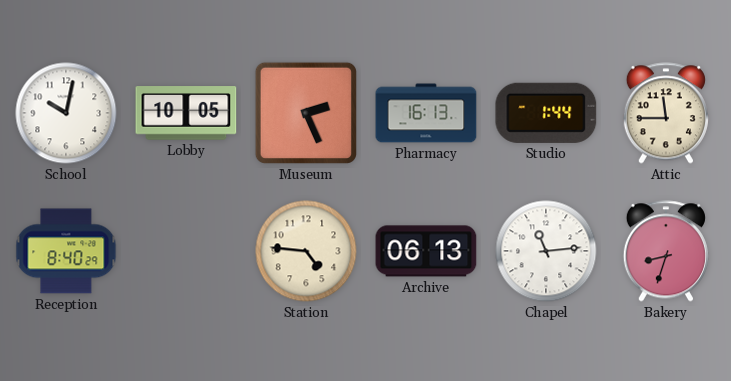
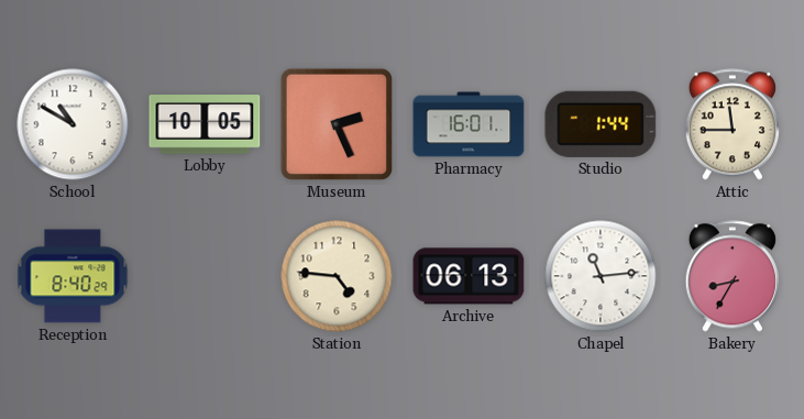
School: 10:02 -> 10:50 (73, 124)
Pharmacy: 16:13 -> 16:01 (469, 124)
Bakery: 8:33 -> 8:35 (733, 276)
